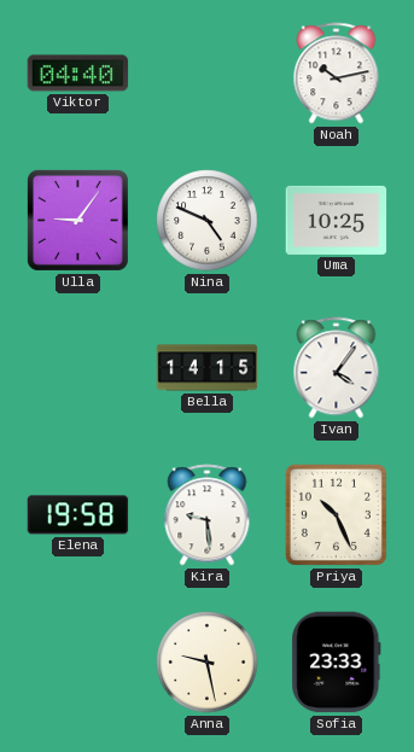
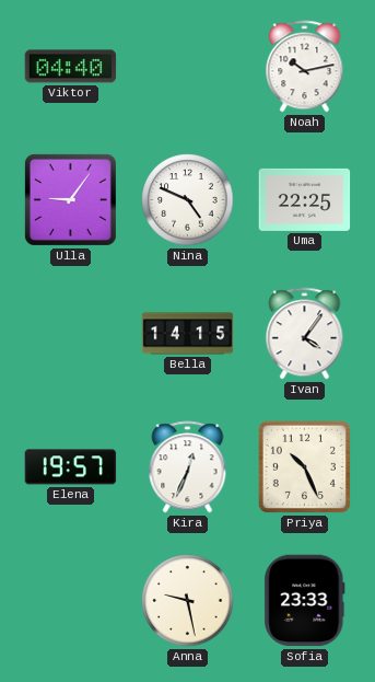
Uma: 10:25 -> 22:25 (305, 199)
Elena: 19:58 -> 19:57 (71, 467)
Kira: 9:29 -> 12:34 (188, 467)
